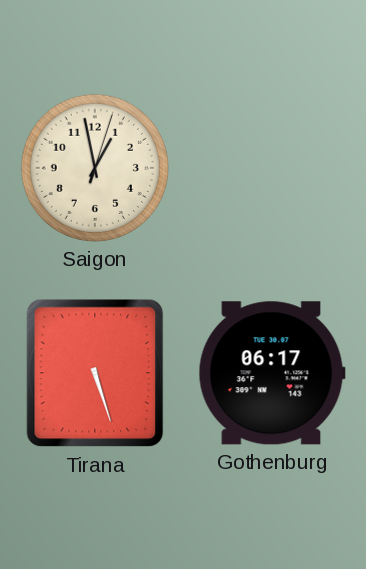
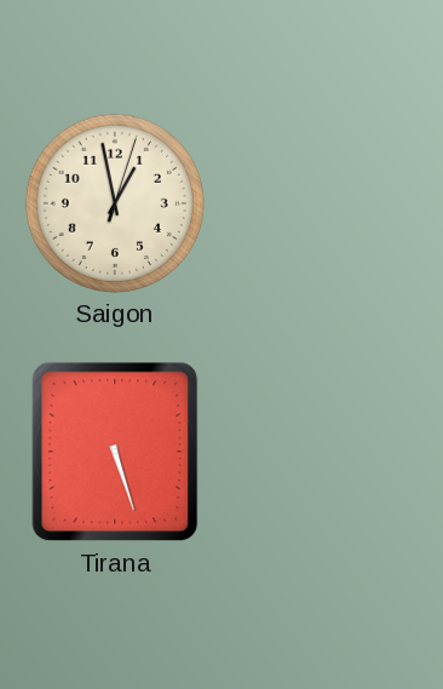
Gothenburg: 06:17 -> none (272, 373)
